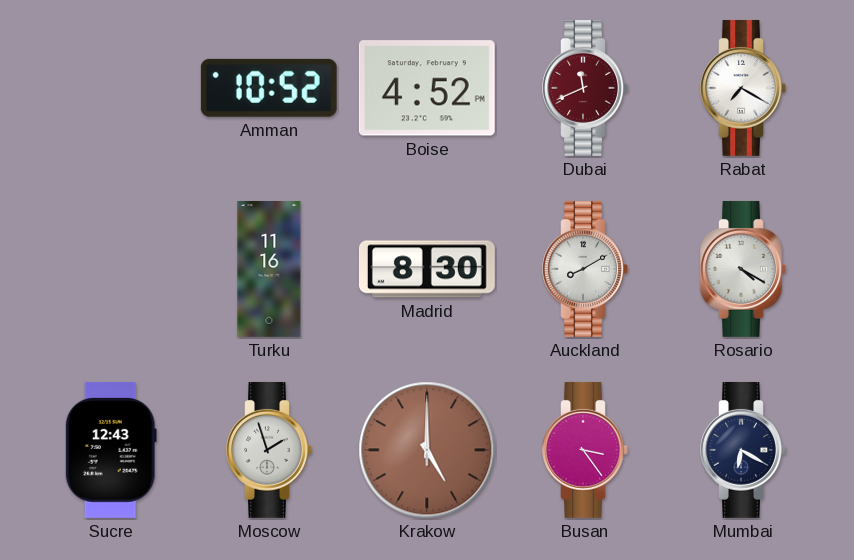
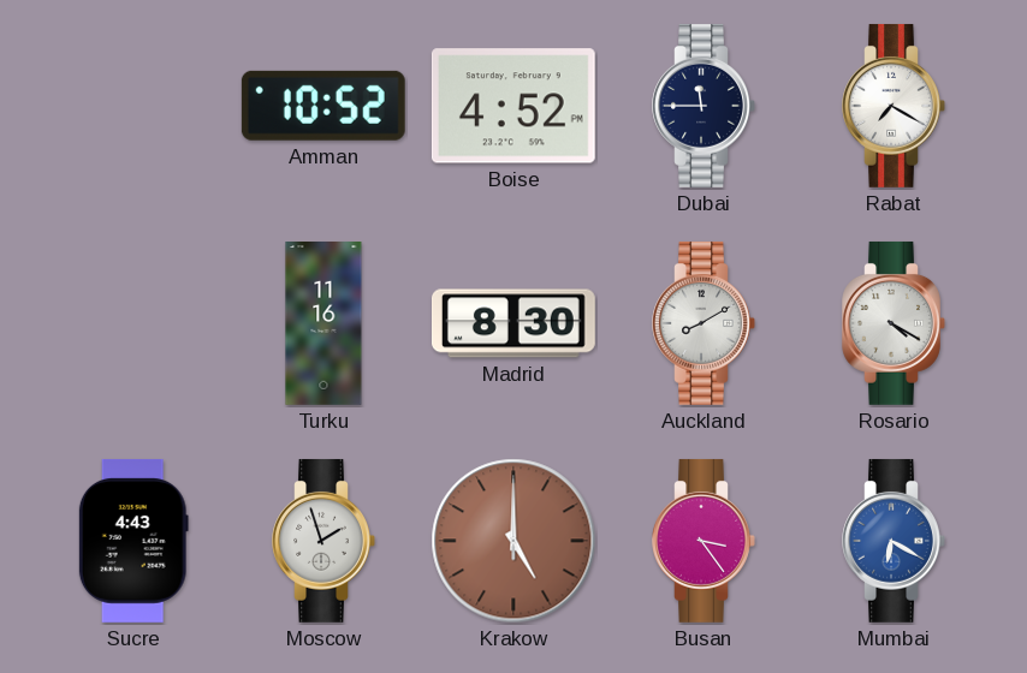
Dubai: 11:41 -> 11:45 (704, 106)
Dubai dial: burgundy -> navy (704, 106)
Sucre: 12:43 -> 4:43 (133, 541)
Mumbai dial: navy -> blue (894, 541)
